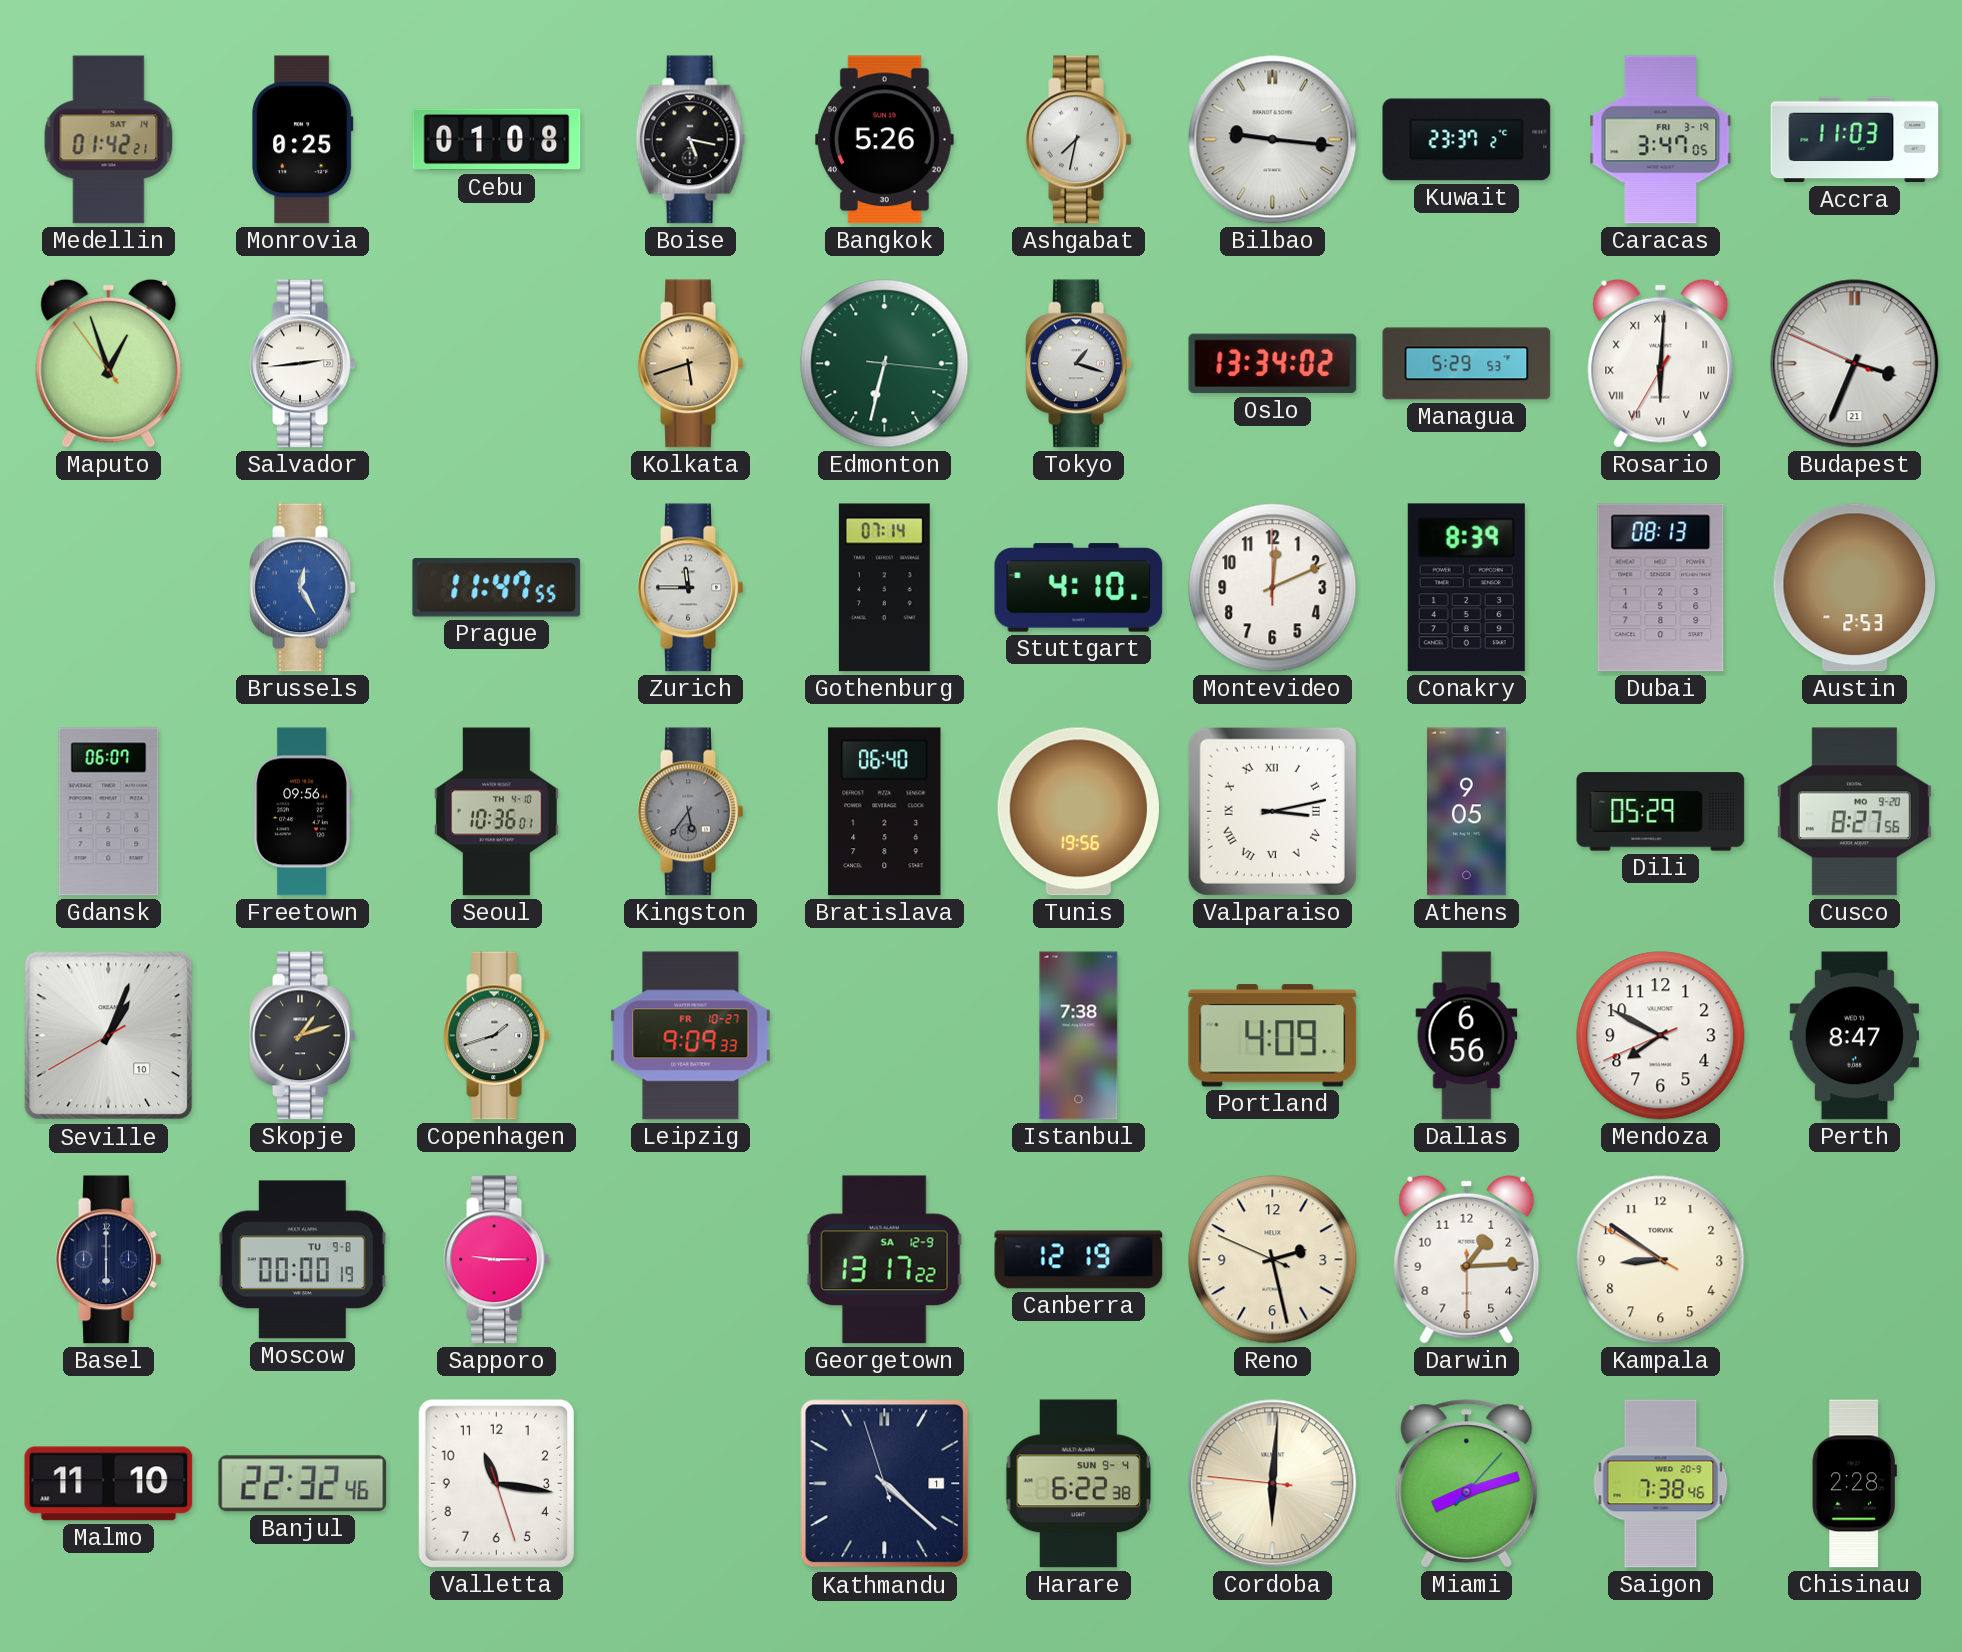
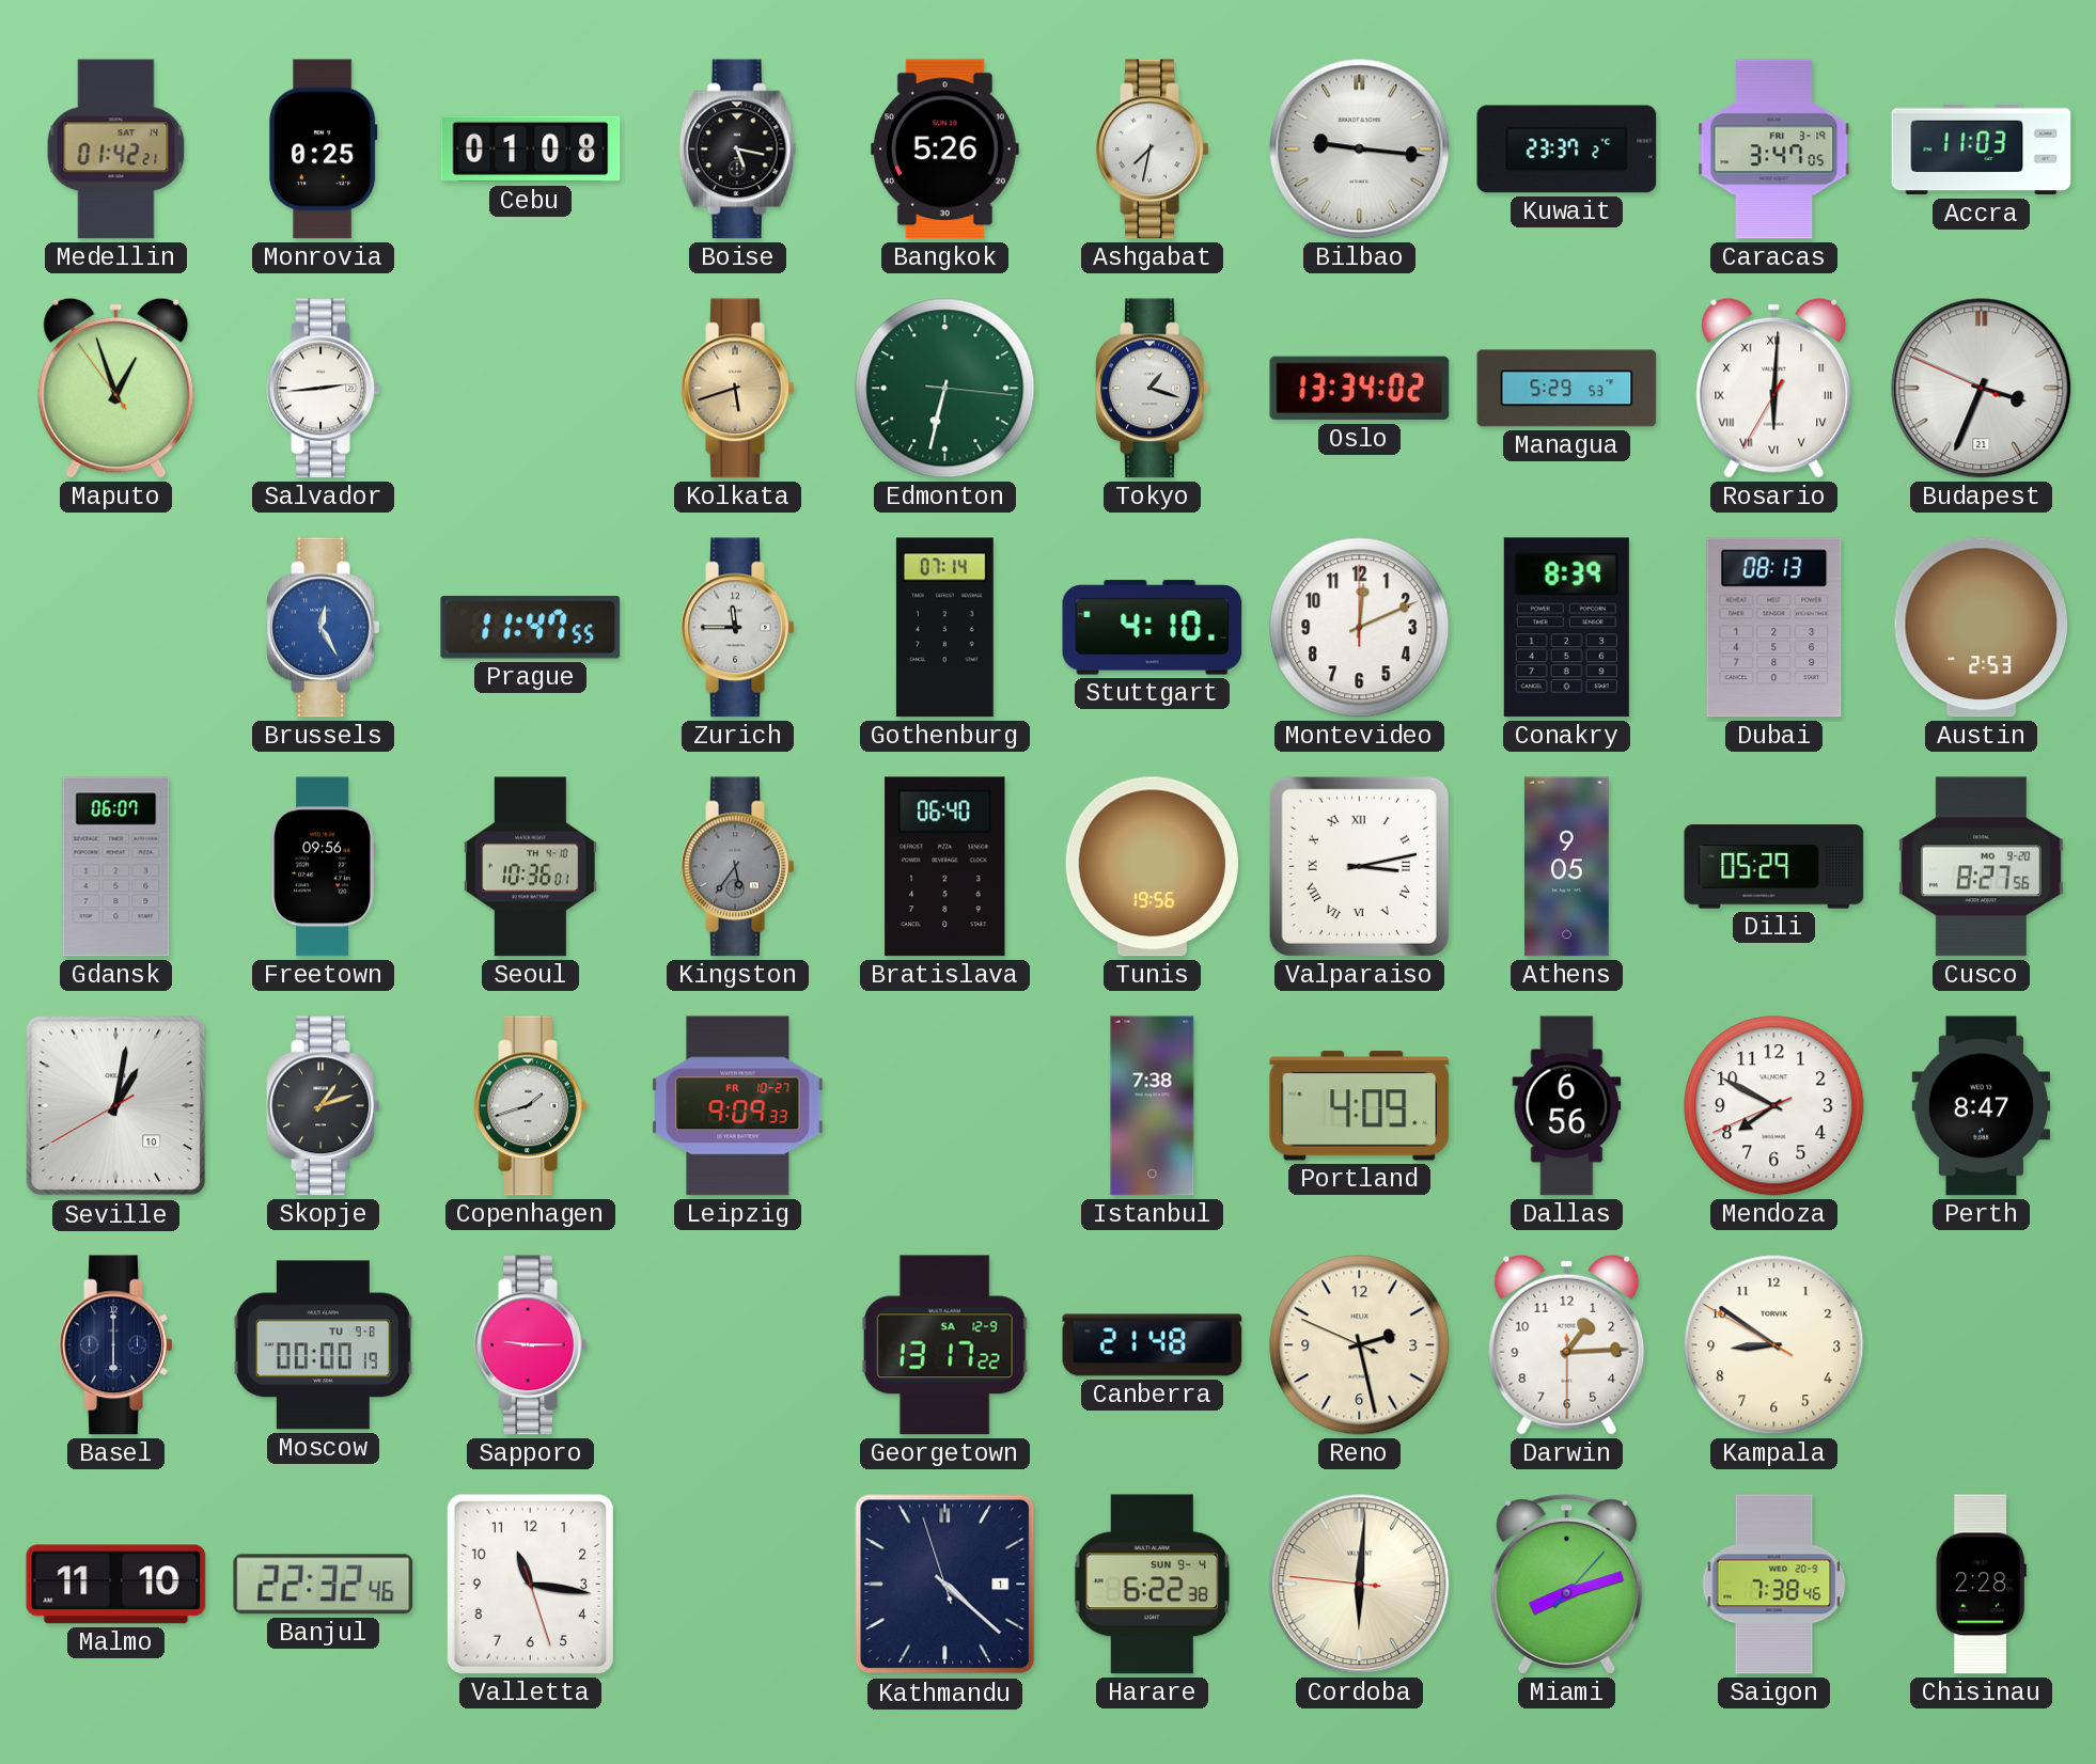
Seville: 1:03 -> 1:01 (116, 1106)
Canberra: 12:19 -> 21:48 (1153, 1345)
